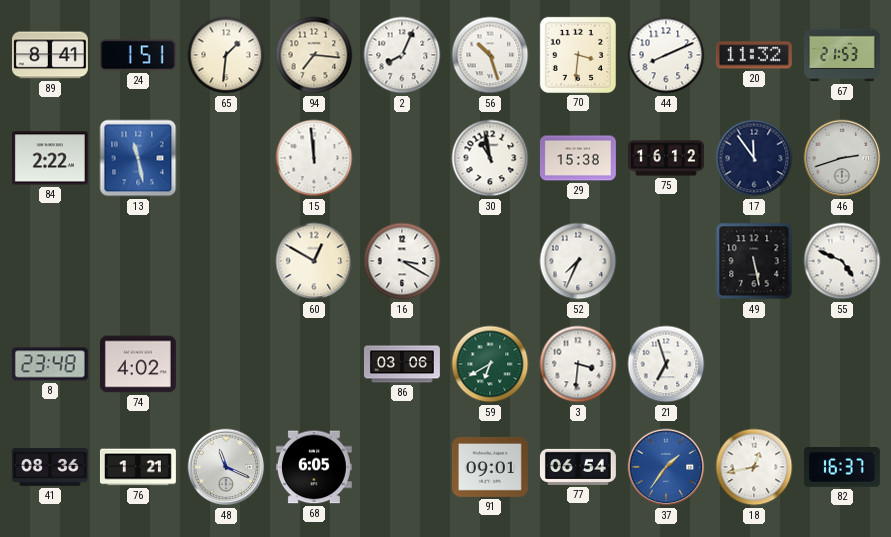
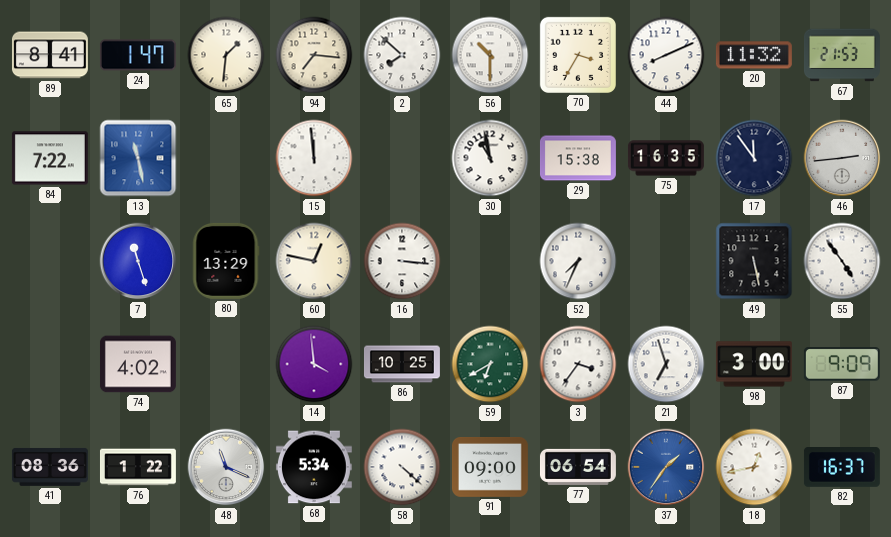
24: 1:51 -> 1:47 (138, 55)
2: 8:04 -> 7:52 (402, 55)
56: 10:27 -> 10:30 (490, 55)
70: 3:31 -> 3:35 (578, 55)
84: 2:22 -> 7:22 (50, 158)
75: 16:12 -> 16:35 (666, 158)
46: 2:42 -> 2:44 (842, 158)
7: none -> 11:27 (138, 261)
80: none -> 13:29 (226, 261)
60: 12:50 -> 12:47 (314, 261)
16: 3:20 -> 3:16 (402, 261)
55: 4:49 -> 4:54 (842, 261)
8: 23:48 -> none (50, 364)
14: none -> 3:59 (314, 364)
86: 03:06 -> 10:25 (402, 364)
3: 3:31 -> 3:36 (578, 364)
98: none -> 3:00 (754, 364)
87: none -> 9:09 (842, 364)
76: 1:21 -> 1:22 (138, 467)
68: 6:05 -> 5:34 (314, 467)
58: none -> 4:22 (402, 467)
91: 09:01 -> 09:00 (490, 468)
